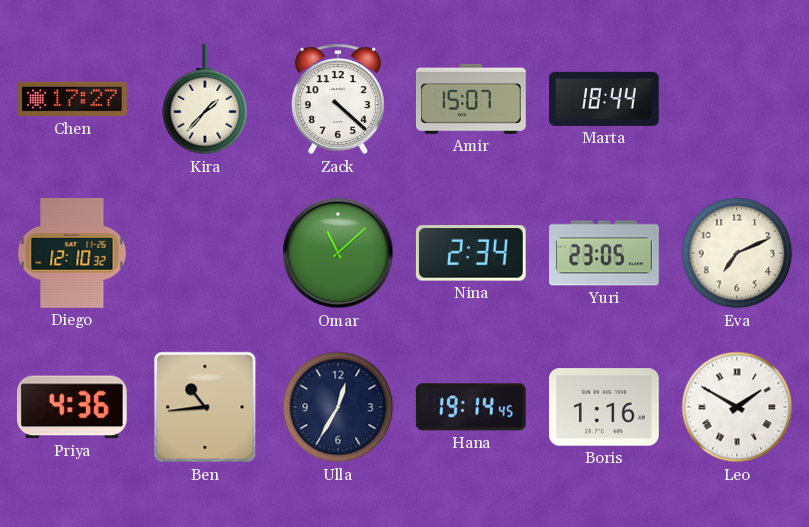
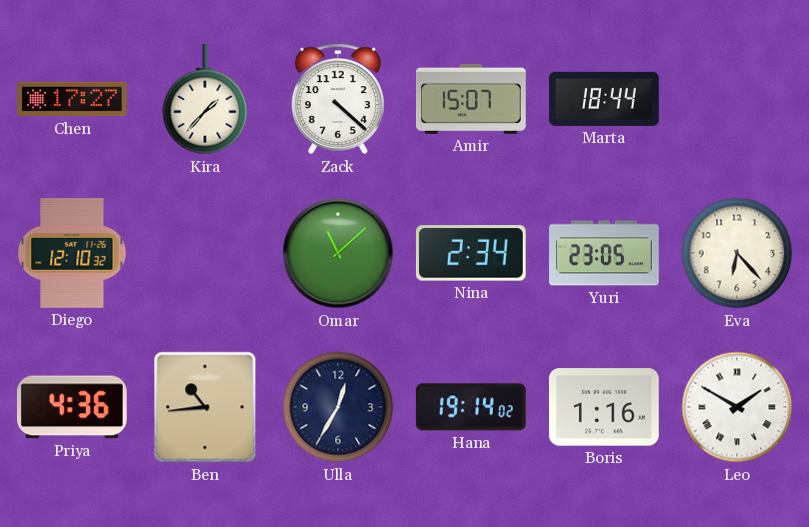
Eva: 7:11 -> 6:23 (737, 253)
Hana: 19:14:45 -> 19:14:02 (471, 407)
